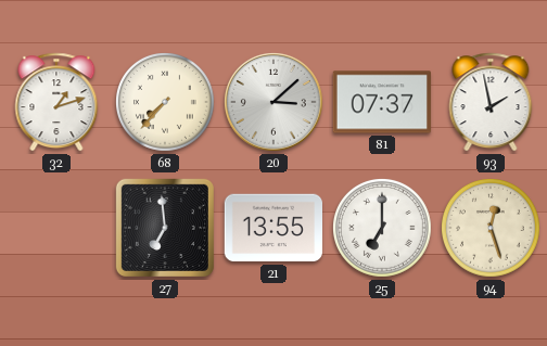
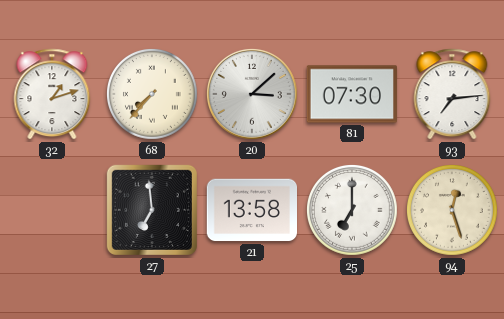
81: 07:37 -> 07:30 (351, 94)
93: 1:58 -> 7:14 (452, 94)
21: 13:55 -> 13:58 (251, 210)
